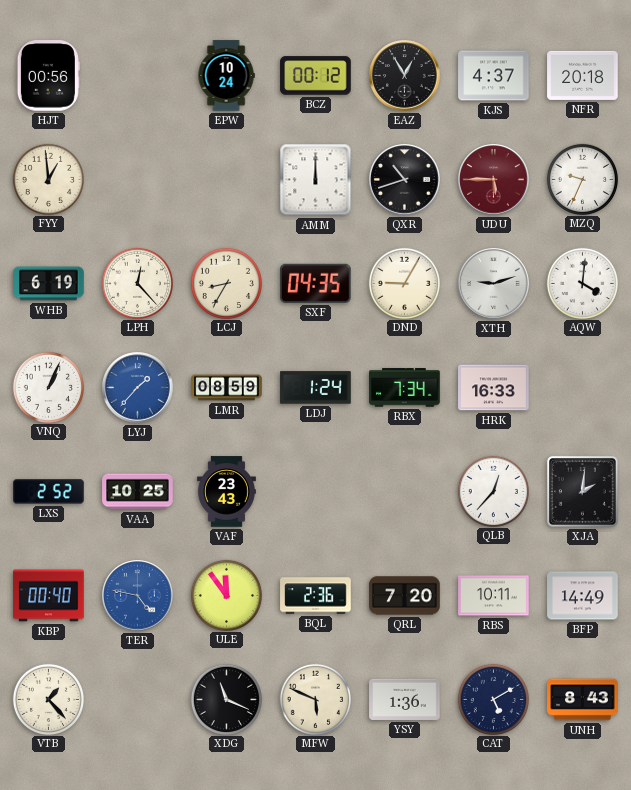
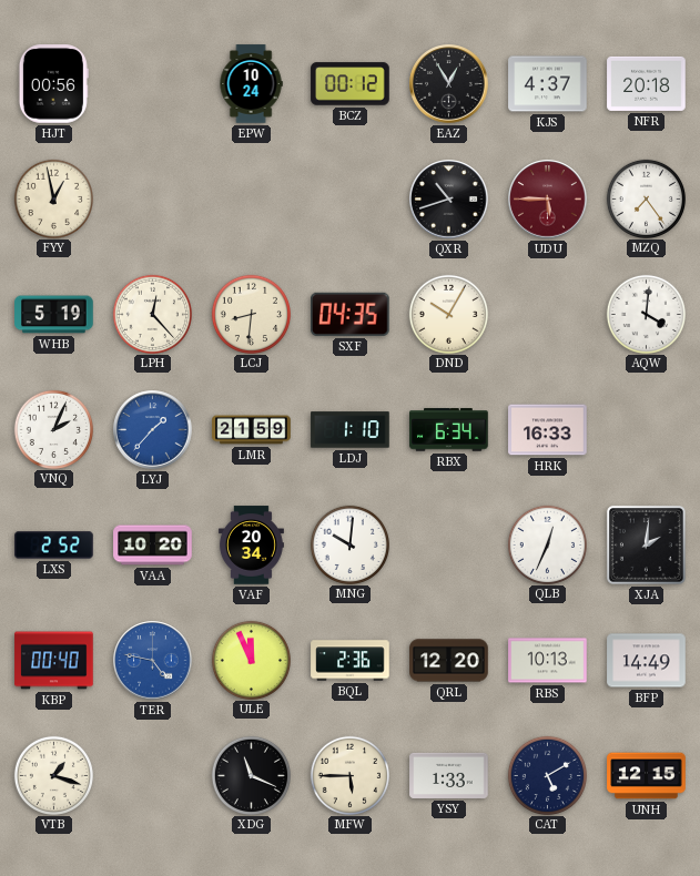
FYY: 12:59 -> 12:58 (53, 198)
AMM: 12:00 -> none (316, 180)
MZQ: 9:34 -> 7:24 (646, 198)
WHB: 6:19 -> 5:19 (54, 315)
LCJ: 8:35 -> 8:31 (251, 314)
DND: 9:05 -> 10:05 (448, 314)
XTH: 9:12 -> none (494, 284)
VNQ: 1:04 -> 2:04 (53, 429)
LMR: 08:59 -> 21:59 (252, 430)
LDJ: 1:24 -> 1:10 (351, 430)
RBX: 7:34 -> 6:34 (449, 430)
VAA: 10:25 -> 10:20 (153, 546)
VAF: 23:43 -> 20:34 (251, 546)
MNG: none -> 10:01 (349, 544)
QLB: 12:37 -> 12:34 (547, 544)
ULE: 11:54 -> 11:56 (251, 660)
QRL: 7:20 -> 12:20 (449, 661)
RBS: 10:11 -> 10:13 (548, 661)
VTB: 1:23 -> 1:18 (53, 775)
MFW: 5:49 -> 5:45 (349, 775)
YSY: 1:36 -> 1:33 (449, 775)
UNH: 8:43 -> 12:15 (647, 776)
